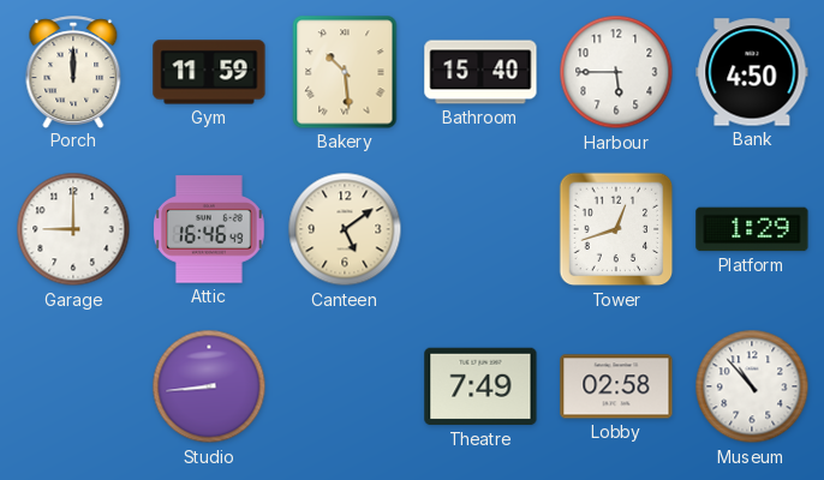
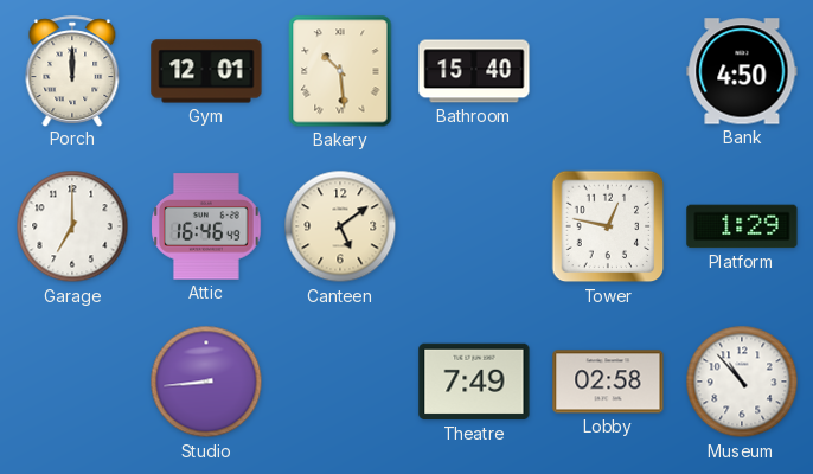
Gym: 11:59 -> 12:01 (206, 71)
Harbour: 5:45 -> none (616, 72)
Garage: 9:00 -> 7:00 (72, 226)
Tower: 12:42 -> 12:47 (608, 226)
